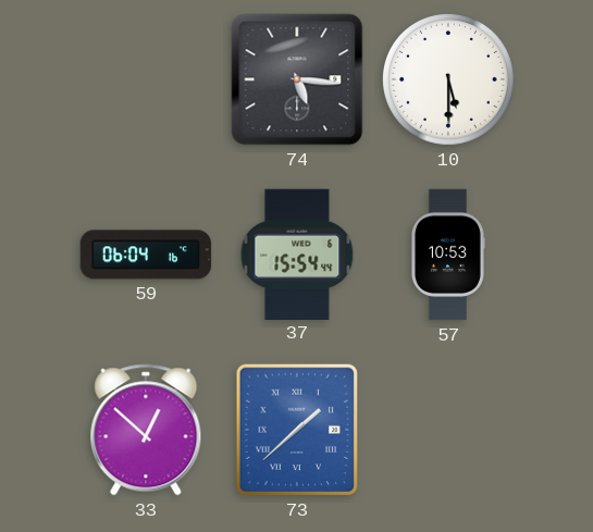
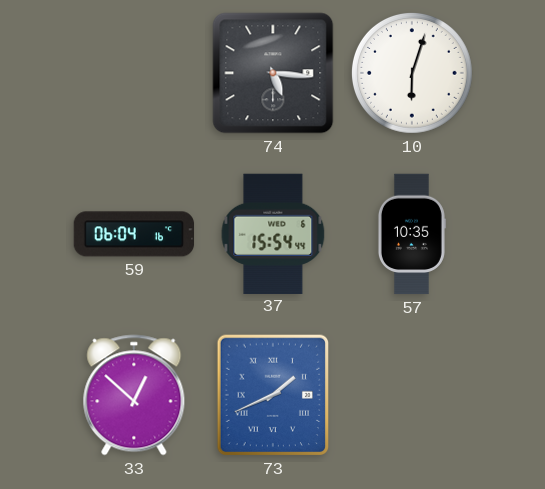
10: 5:30 -> 6:03 (412, 73)
57: 10:53 -> 10:35 (411, 234)
73: 1:38 -> 1:41 (273, 395)
